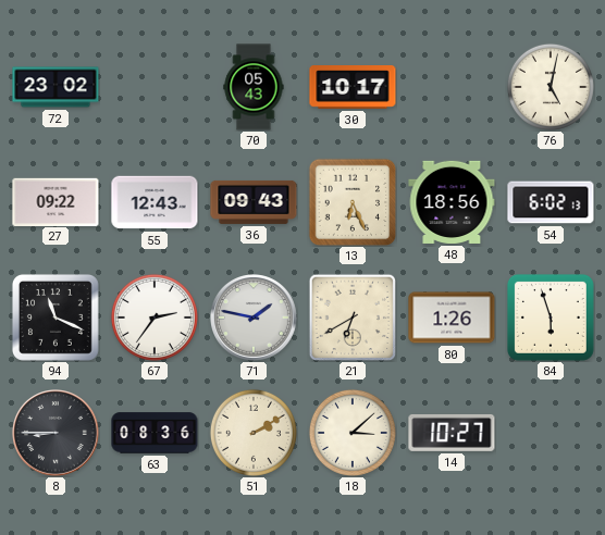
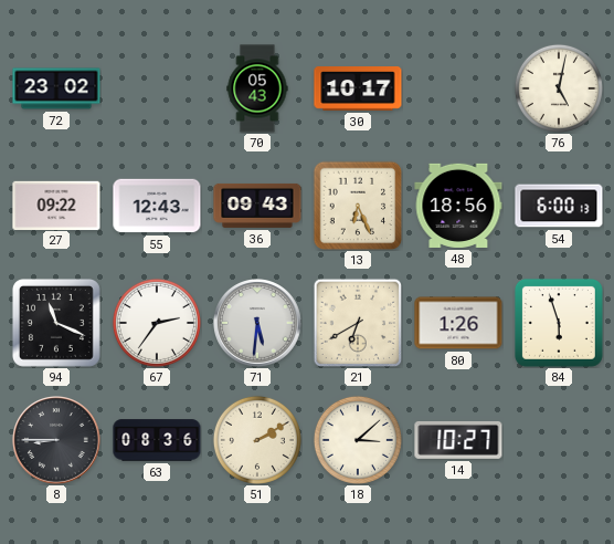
54: 6:02 -> 6:00 (559, 206)
71: 1:47 -> 5:31 (258, 324)
